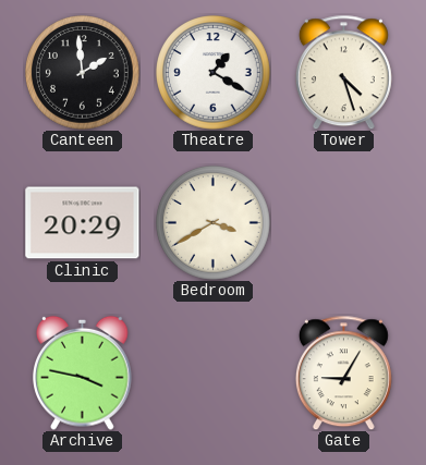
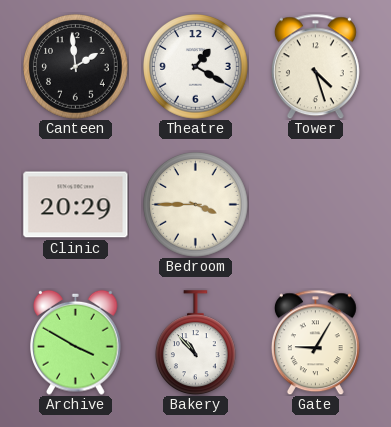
Bedroom: 3:40 -> 3:45 (196, 205)
Archive: 3:47 -> 3:50 (76, 342)
Bakery: none -> 10:53 (196, 343)
